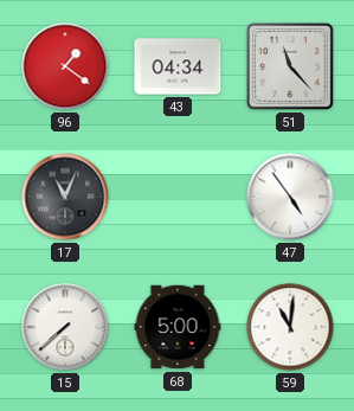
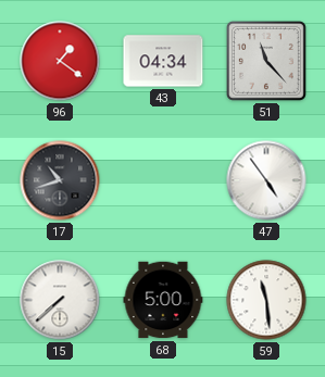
17: 11:04 -> 10:42 (60, 180)
59: 11:01 -> 11:29 (266, 300)
